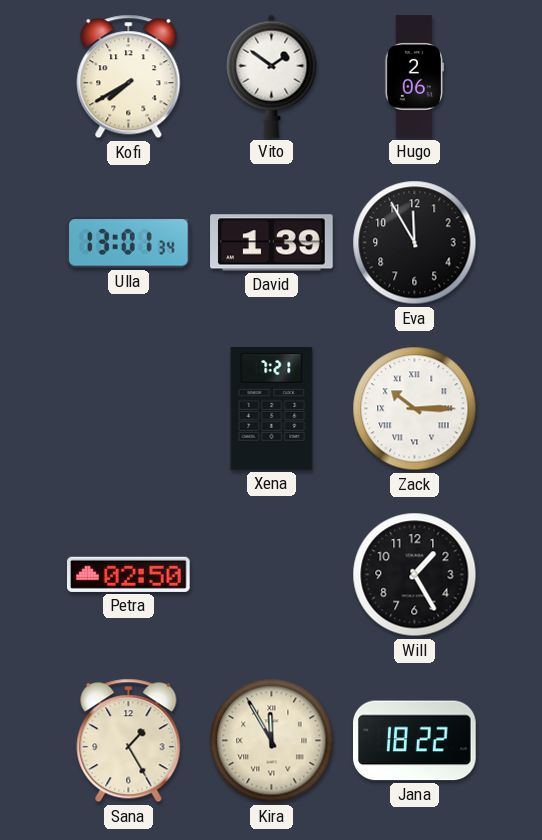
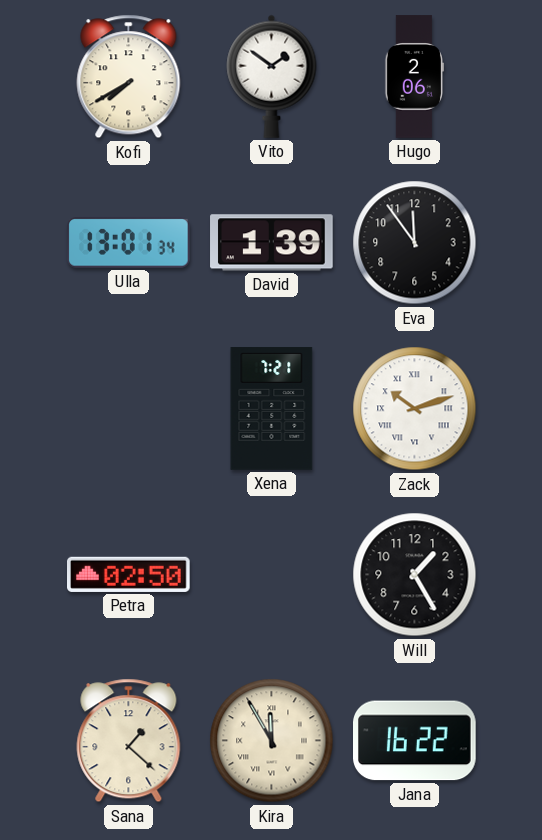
Eva: 11:55 -> 11:54 (415, 243)
Zack: 10:15 -> 10:12 (415, 409)
Sana: 1:25 -> 1:22 (129, 741)
Jana: 18:22 -> 16:22 (415, 741)
